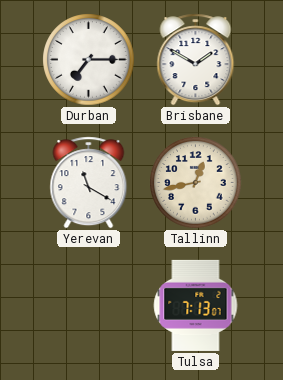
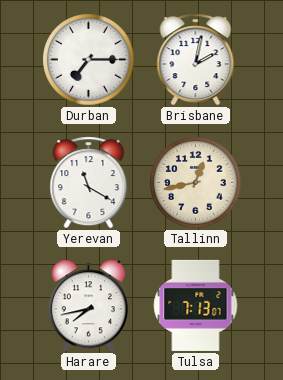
Brisbane: 1:50 -> 2:02 (196, 60)
Harare: none -> 7:43 (88, 306)
